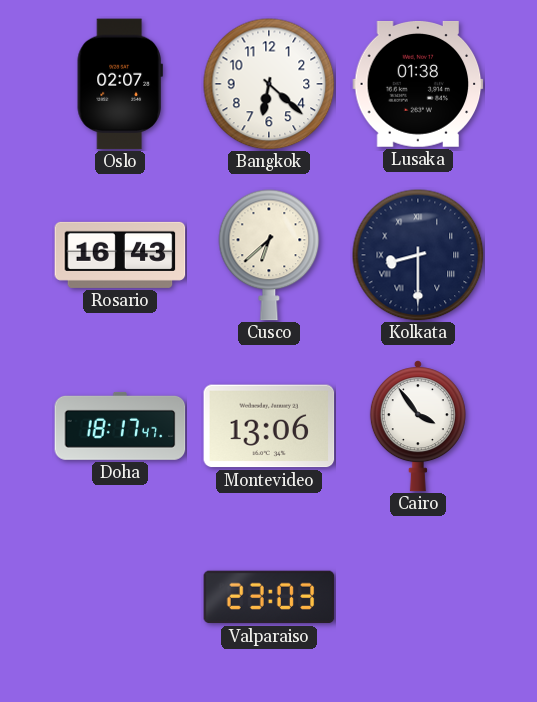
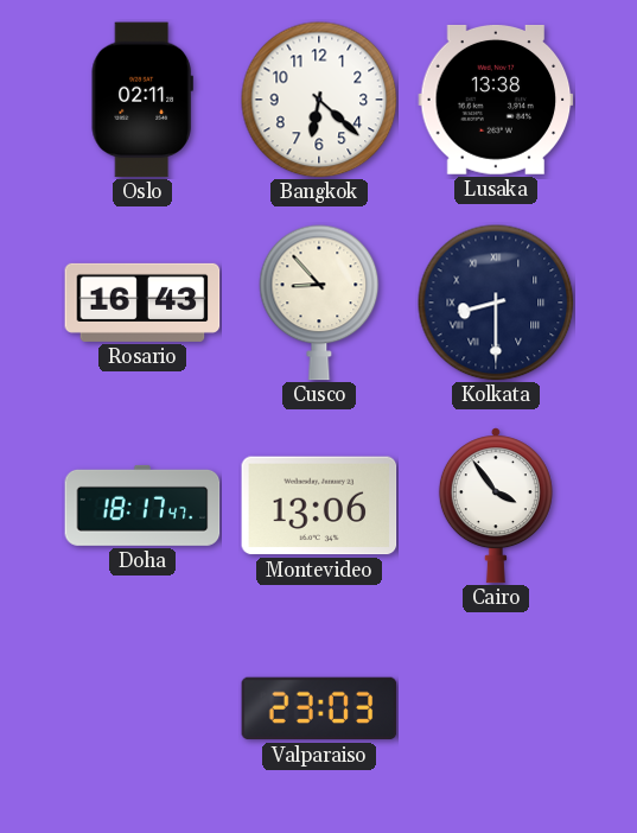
Oslo: 02:07 -> 02:11 (142, 100)
Lusaka: 01:38 -> 13:38 (496, 100)
Cusco: 6:38 -> 8:53 (319, 303)
